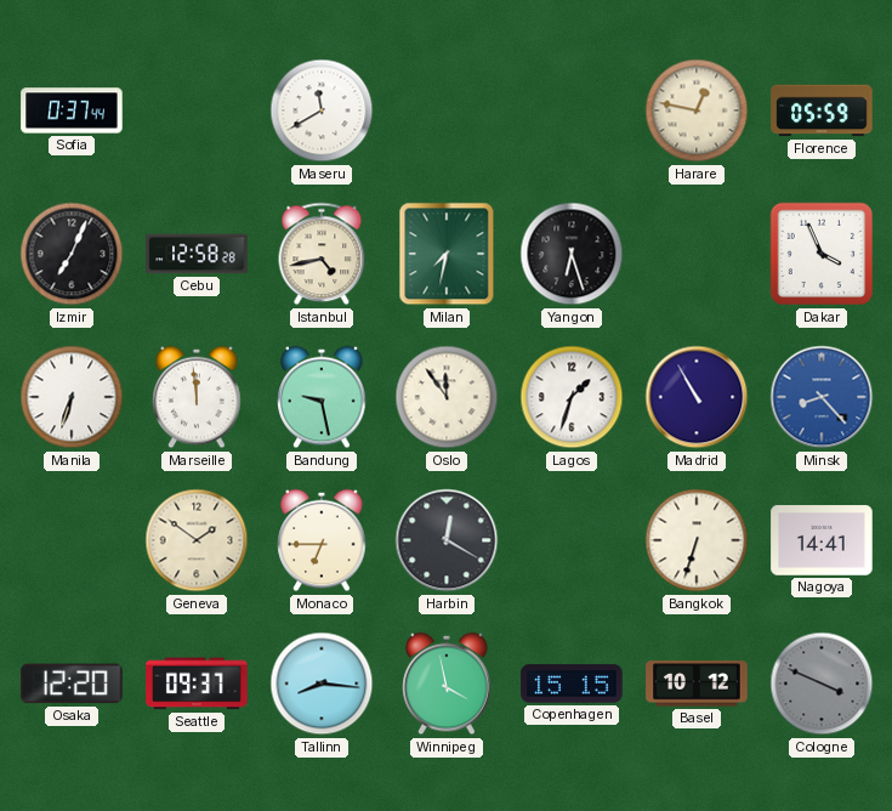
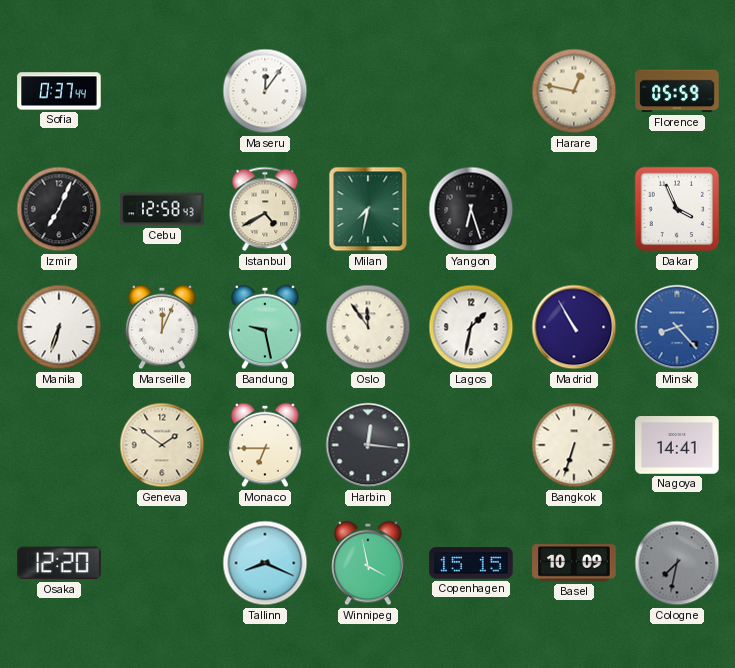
Maseru: 11:40 -> 12:06 (265, 91)
Cebu: 12:58:28 -> 12:58:43 (162, 209)
Istanbul: 4:43 -> 4:40 (265, 209)
Marseille: 11:59 -> 12:04 (162, 327)
Lagos: 1:33 -> 1:32 (471, 327)
Harbin: 12:20 -> 12:16 (368, 445)
Seattle: 09:37 -> none (197, 684)
Tallinn: 8:16 -> 8:19 (265, 563)
Basel: 10:12 -> 10:09 (574, 563)
Cologne: 3:49 -> 7:32 (677, 563)
